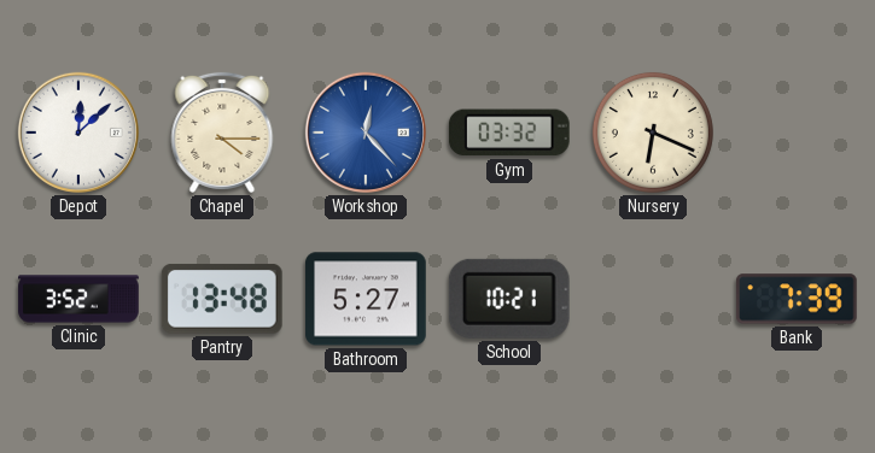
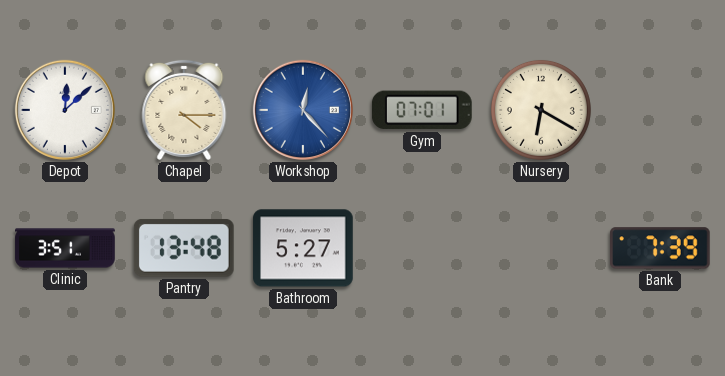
Gym: 03:32 -> 07:01 (422, 110)
Nursery: 6:19 -> 6:20 (541, 110)
Clinic: 3:52 -> 3:51 (65, 248)
School: 10:21 -> none (509, 299)
